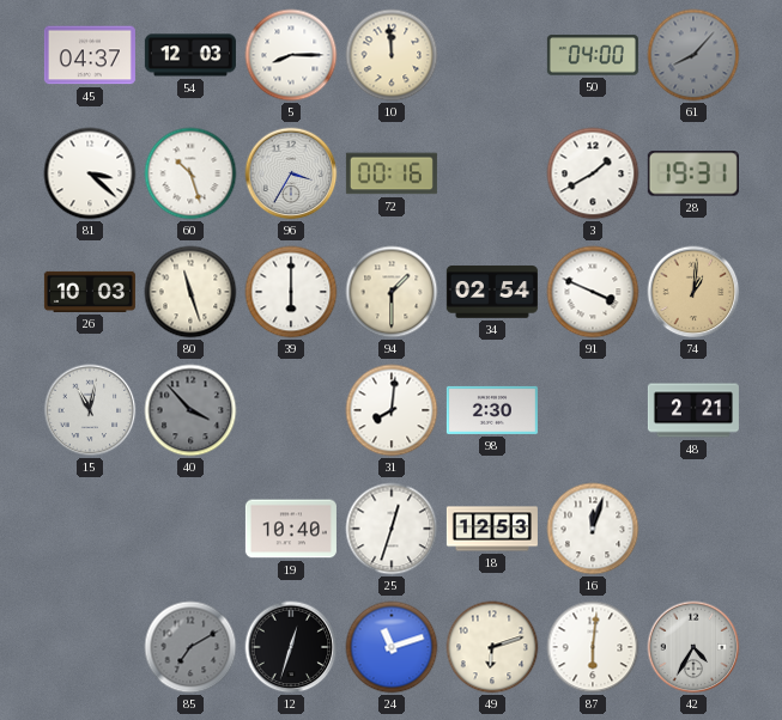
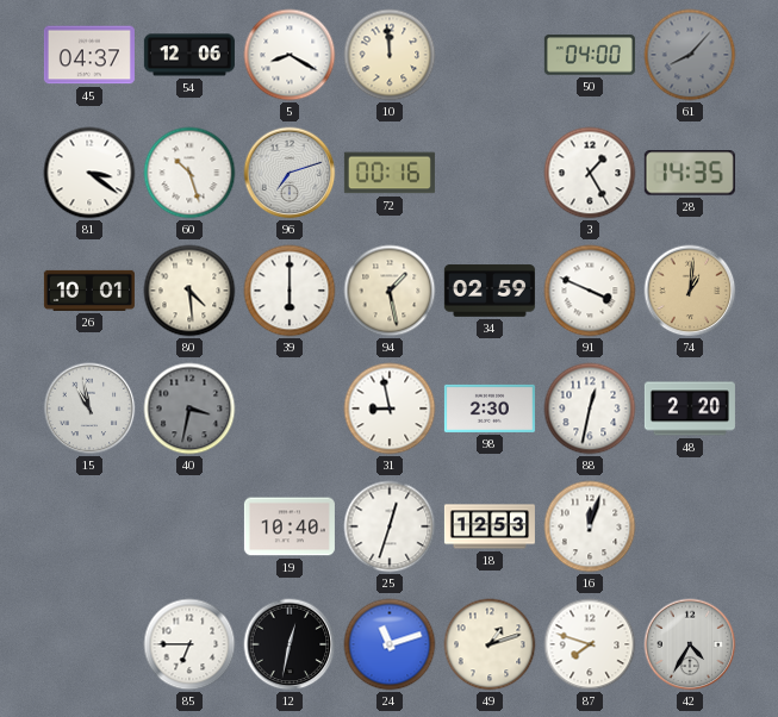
54: 12:03 -> 12:06 (189, 55)
5: 8:15 -> 8:20 (290, 55)
81: 3:22 -> 3:21 (89, 173)
96: 3:35 -> 7:12 (290, 173)
3: 1:40 -> 1:25 (590, 173)
28: 19:31 -> 14:35 (690, 173)
26: 10:03 -> 10:01 (89, 291)
80: 11:27 -> 4:29 (189, 291)
94: 1:30 -> 1:28 (390, 291)
34: 02:54 -> 02:59 (490, 291)
15: 11:02 -> 10:58 (89, 409)
40: 3:53 -> 3:32 (189, 409)
31: 8:01 -> 8:58 (390, 409)
88: none -> 12:32 (590, 409)
48: 2:21 -> 2:20 (690, 409)
85: 7:10 -> 6:45 (189, 644)
85 dial: grey -> white (189, 644)
12: 12:33 -> 12:32 (290, 644)
49: 6:12 -> 1:12 (490, 644)
87: 6:01 -> 7:48 (590, 644)
